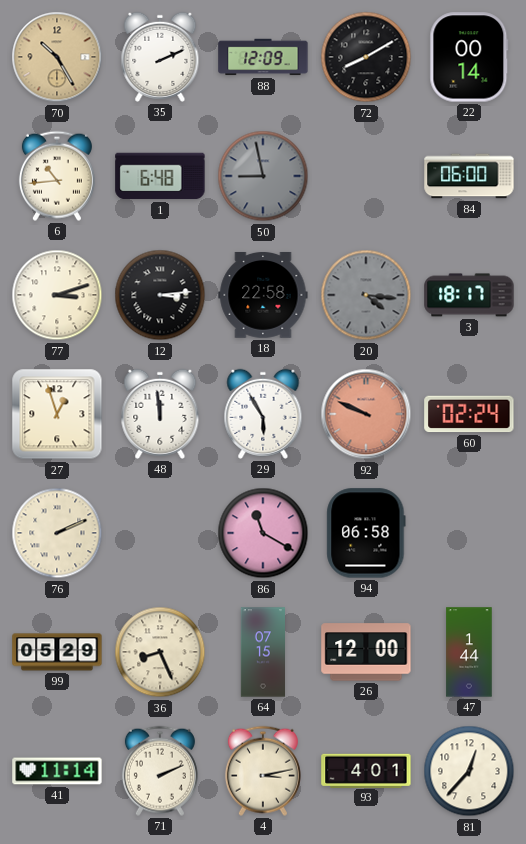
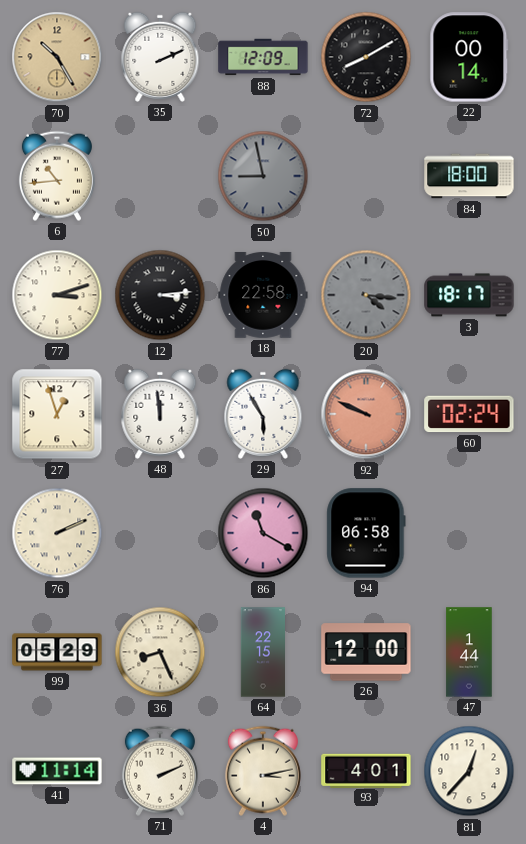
1: 6:48 -> none (160, 176)
84: 06:00 -> 18:00 (469, 176)
64: 07:15 -> 22:15 (262, 652)
